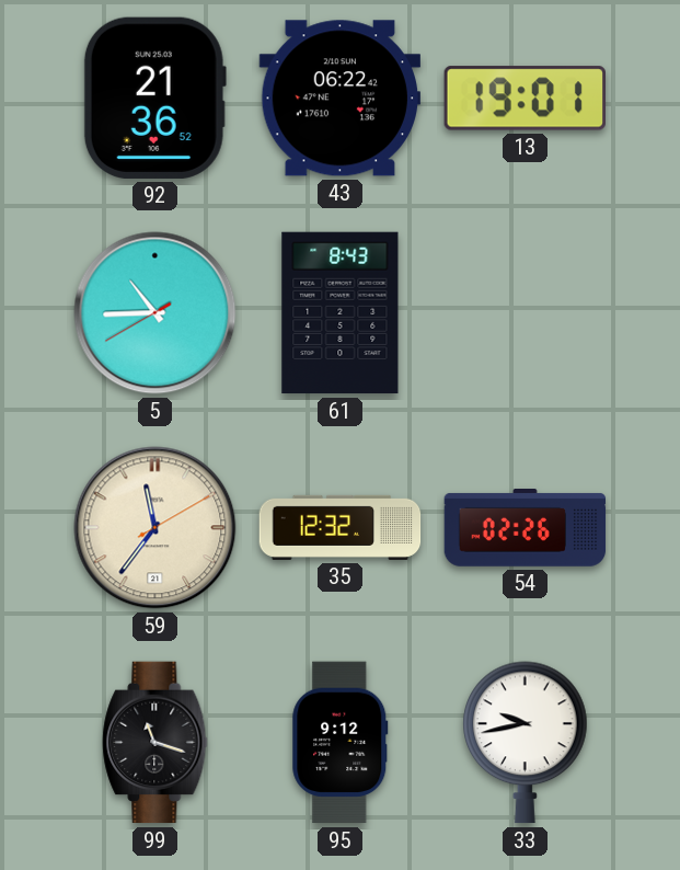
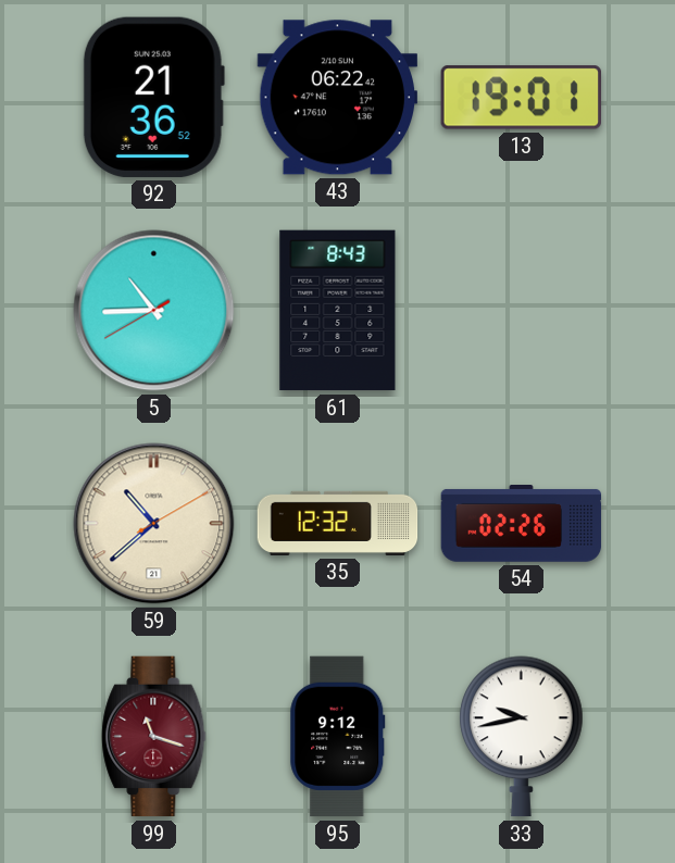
59: 11:36 -> 10:38 (154, 524)
99 dial: black -> burgundy (154, 737)
